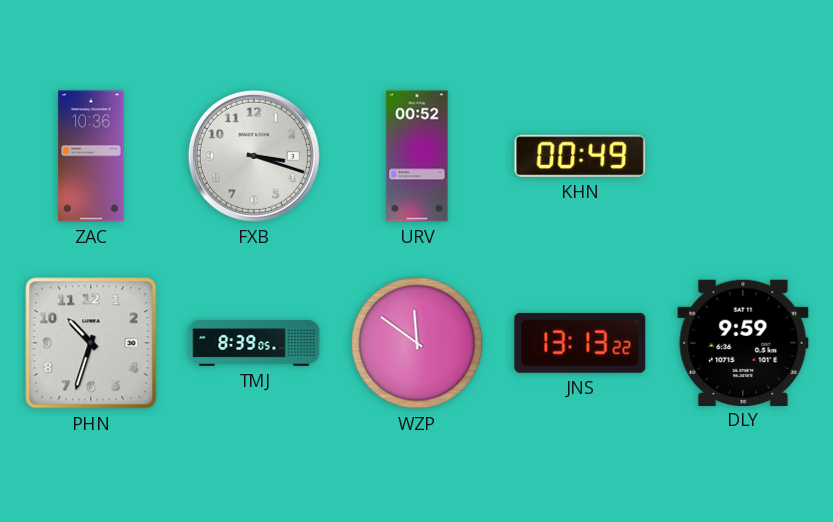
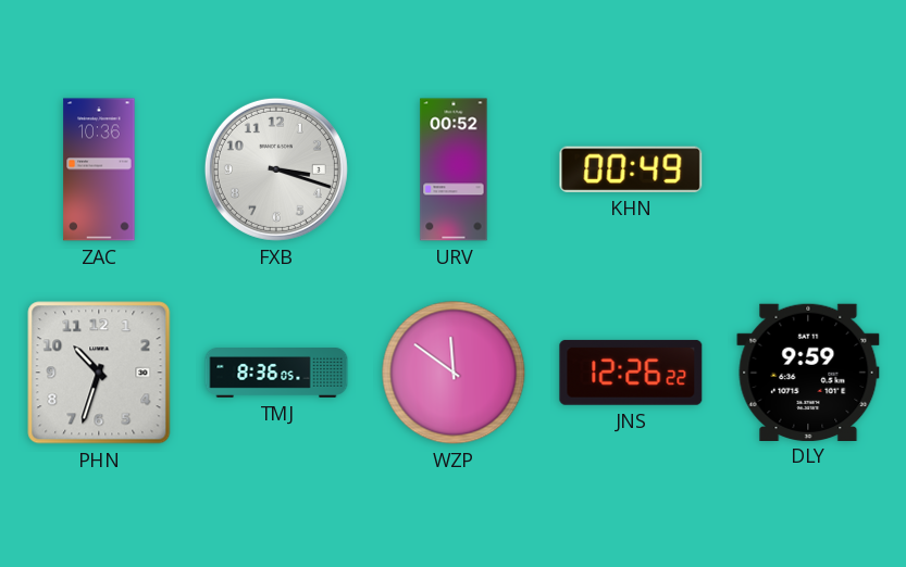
TMJ: 8:39 -> 8:36 (276, 374)
JNS: 13:13 -> 12:26 (631, 373)
